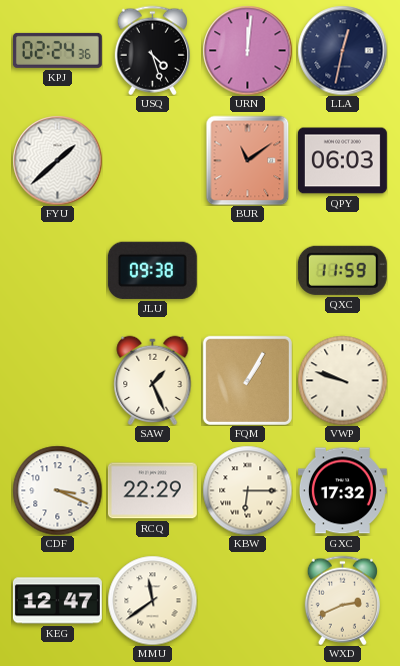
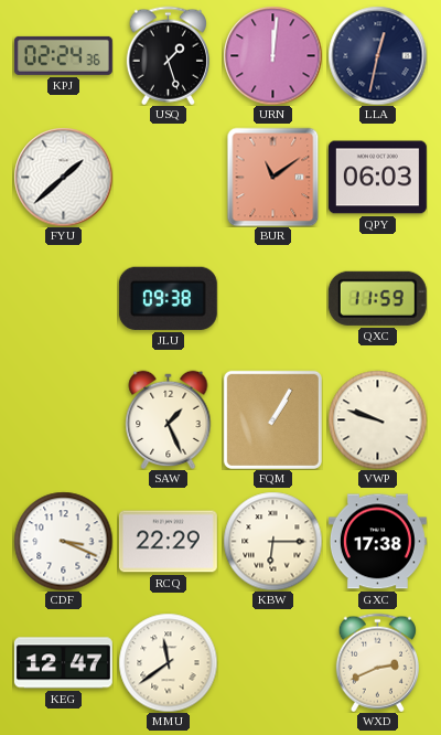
USQ: 4:27 -> 1:27 (168, 55)
GXC: 17:32 -> 17:38 (377, 542)
